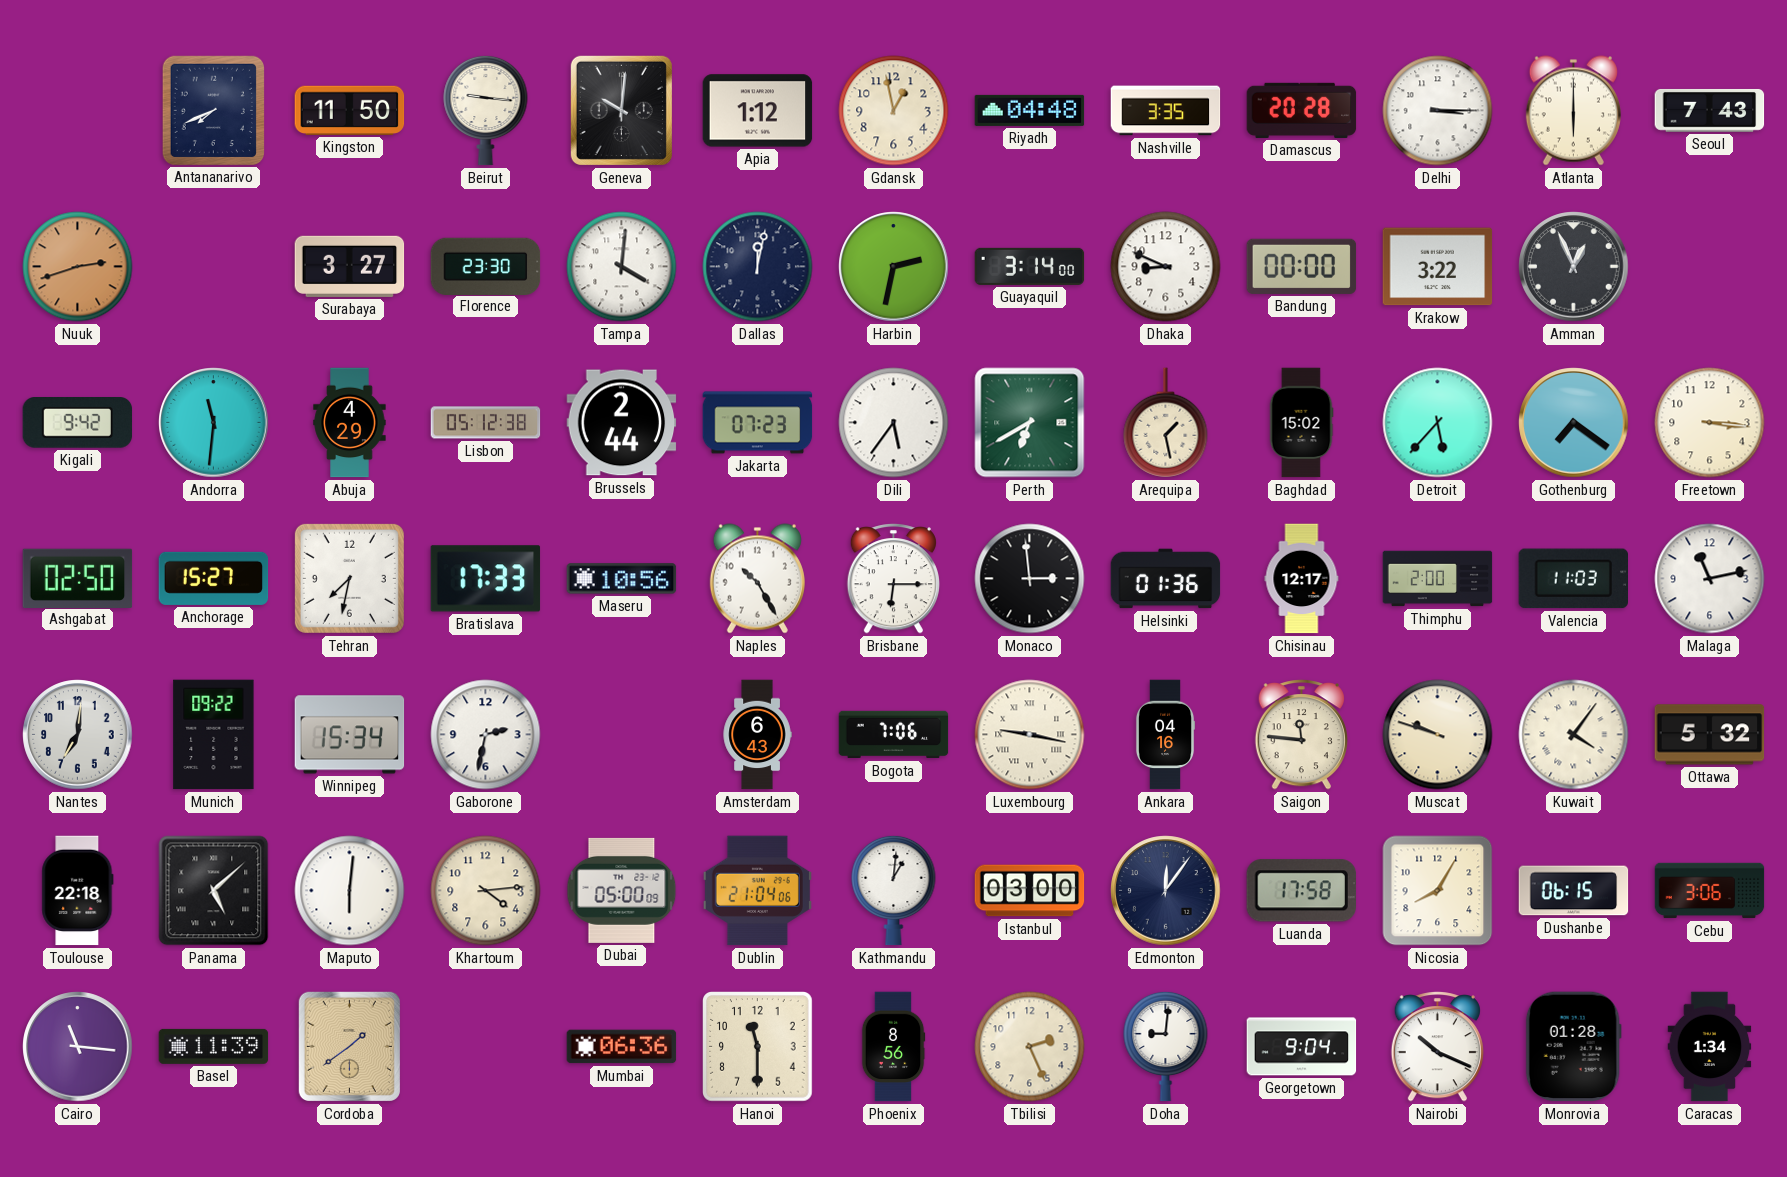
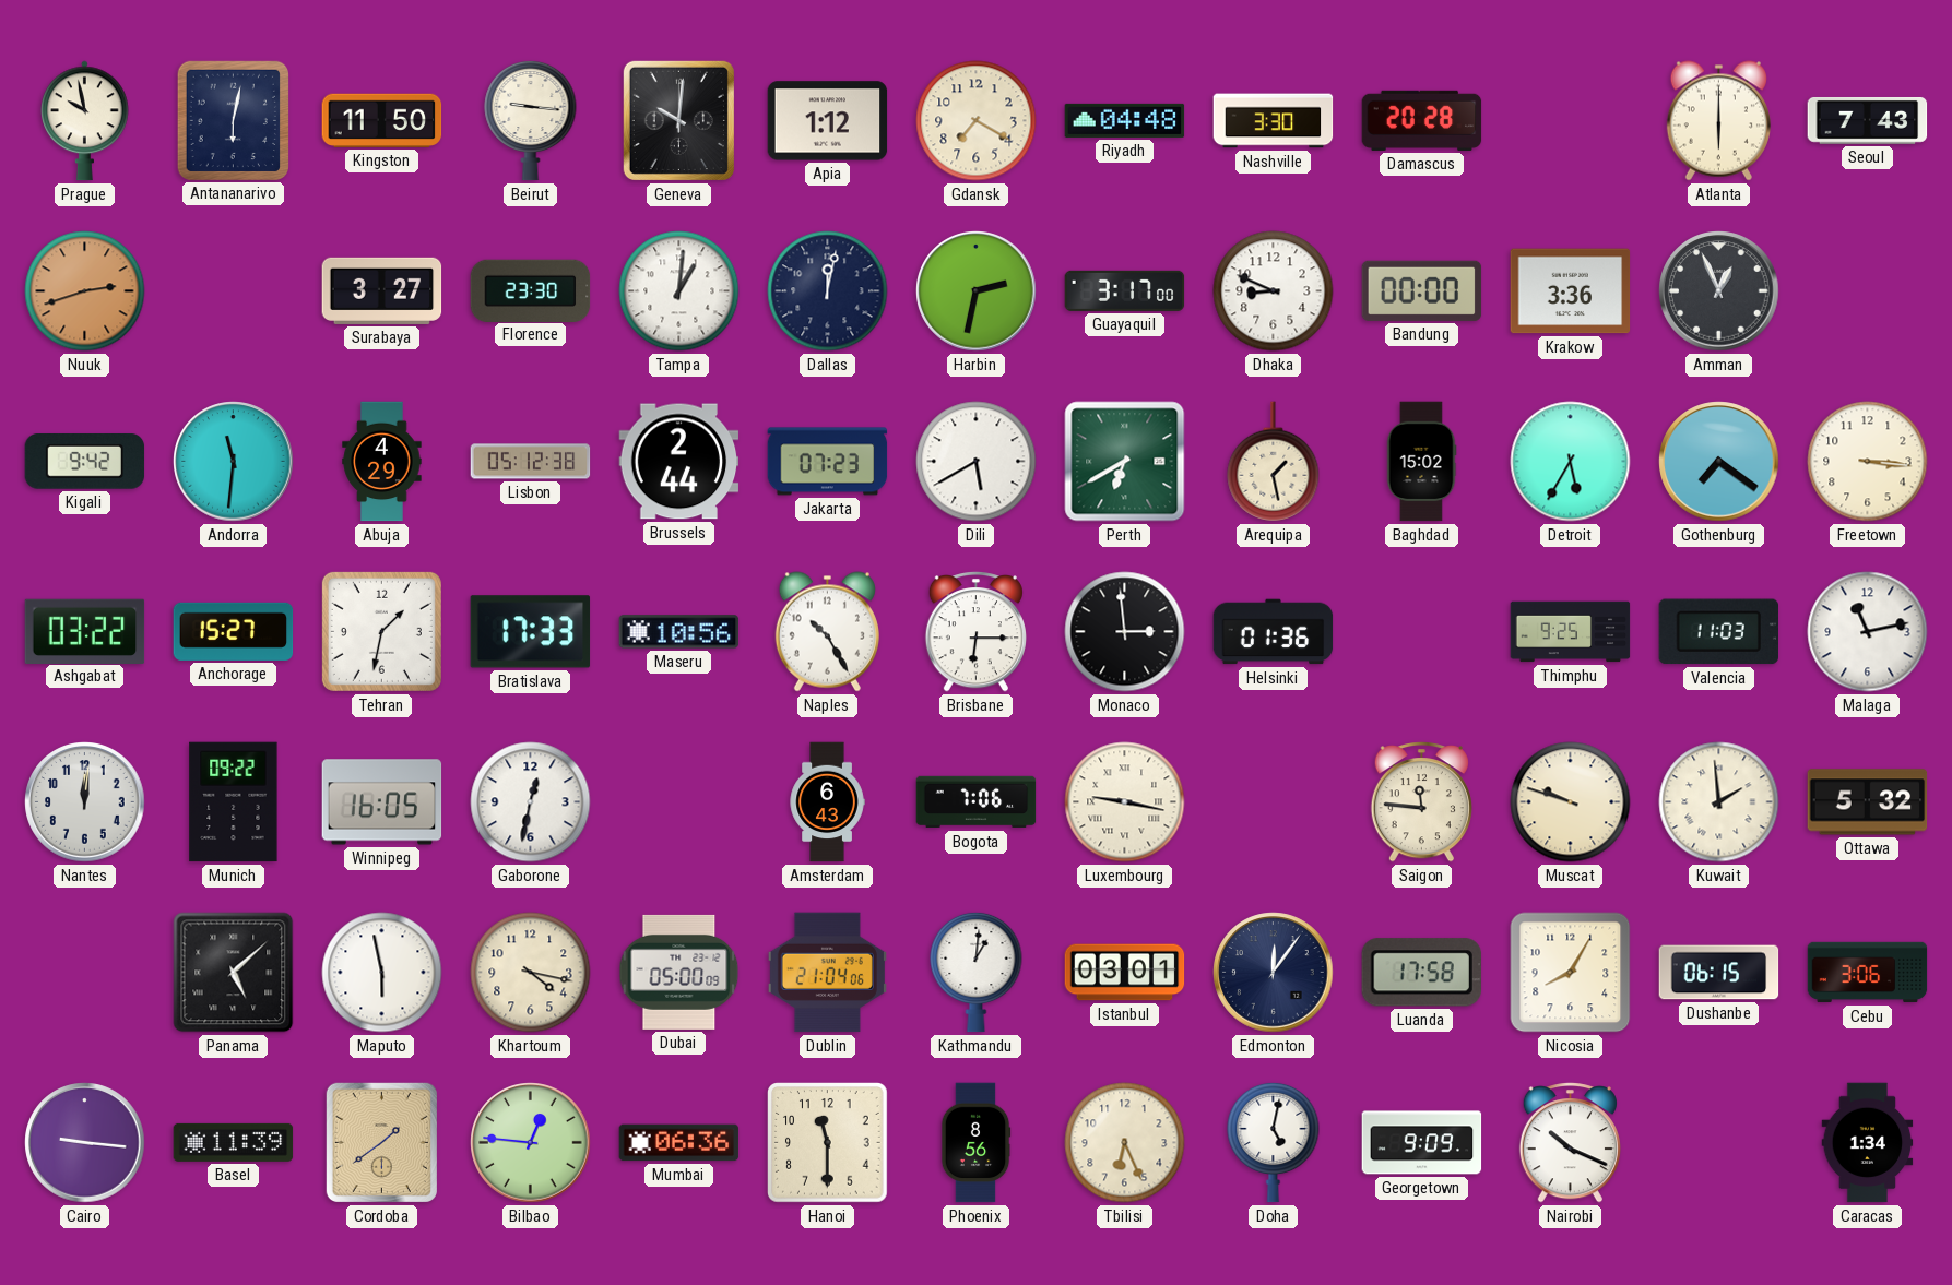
Prague: none -> 9:58 (85, 121)
Antananarivo: 7:41 -> 6:02 (233, 120)
Gdansk: 12:58 -> 7:20 (977, 121)
Nashville: 3:35 -> 3:30 (1274, 121)
Delhi: 3:15 -> none (1438, 111)
Tampa: 4:01 -> 1:01 (679, 291)
Guayaquil: 3:14 -> 3:17 (1125, 290)
Krakow: 3:22 -> 3:36 (1571, 291)
Dili: 5:36 -> 5:40 (977, 462)
Detroit: 5:37 -> 5:35 (1571, 462)
Ashgabat: 02:50 -> 03:22 (85, 631)
Tehran: 7:32 -> 1:32 (381, 631)
Chisinau: 12:17 -> none (1302, 579)
Thimphu: 2:00 -> 9:25 (1571, 632)
Nantes: 7:01 -> 12:01 (85, 802)
Winnipeg: 15:34 -> 16:05 (382, 802)
Gaborone: 2:32 -> 12:32 (531, 802)
Ankara: 04:16 -> none (1165, 735)
Kuwait: 4:06 -> 1:59 (1719, 802)
Toulouse: 22:18 -> none (78, 891)
Maputo: 6:01 -> 5:58 (382, 973)
Khartoum: 4:14 -> 4:17 (531, 973)
Istanbul: 03:00 -> 03:01 (1125, 973)
Cairo: 11:16 -> 9:16 (85, 1143)
Bilbao: none -> 12:46 (531, 1143)
Tbilisi: 2:26 -> 6:26 (1125, 1143)
Doha: 9:01 -> 5:02 (1274, 1142)
Georgetown: 9:04 -> 9:09 (1422, 1143)
Monrovia: 01:28 -> none (1573, 1047)
